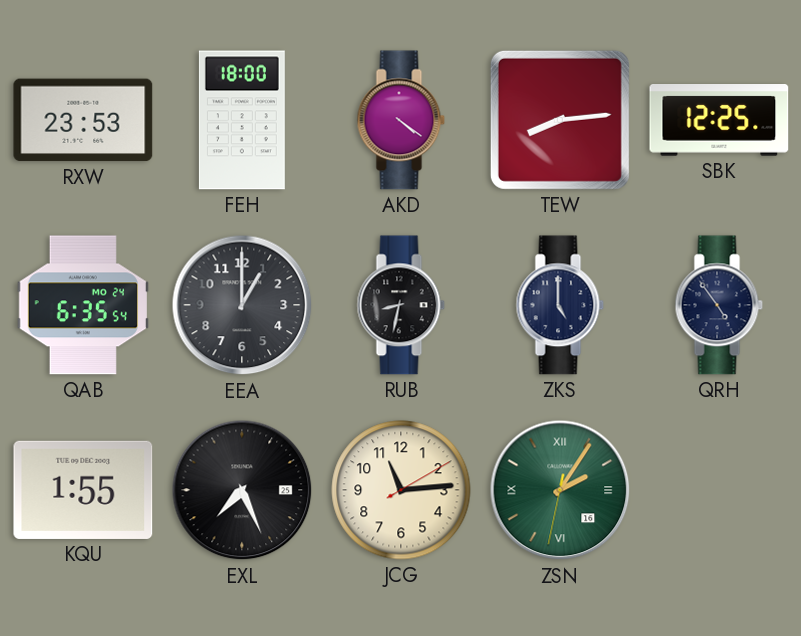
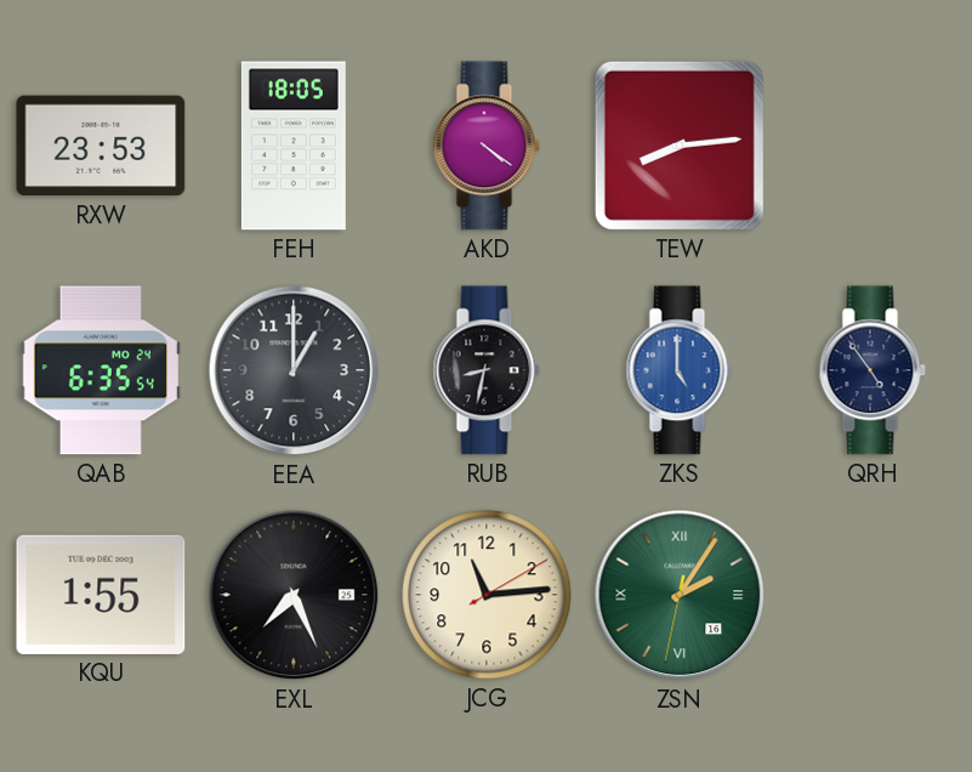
FEH: 18:00 -> 18:05 (294, 146)
SBK: 12:25 -> none (719, 121)
ZKS dial: navy -> blue (680, 370)
